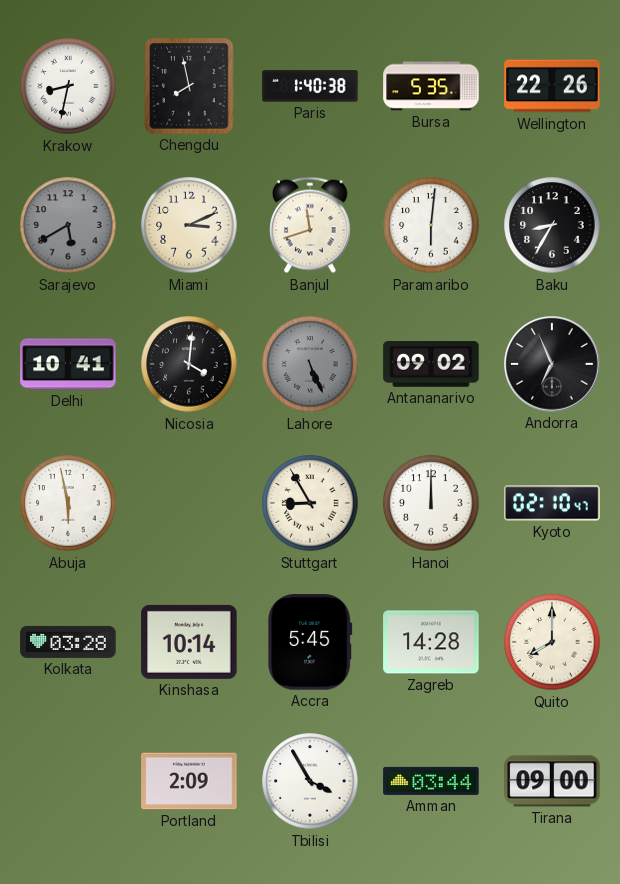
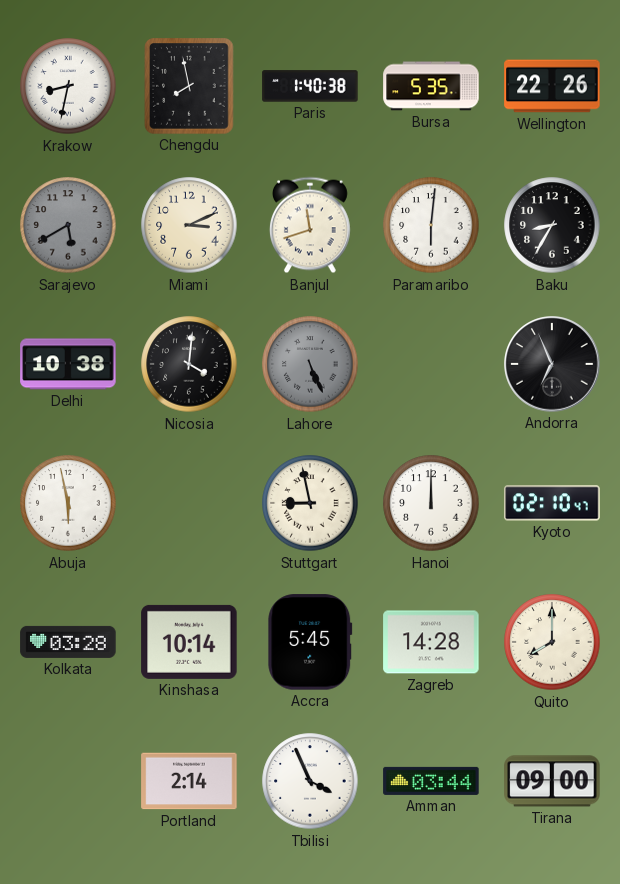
Delhi: 10:41 -> 10:38 (68, 364)
Antananarivo: 09:02 -> none (431, 364)
Stuttgart: 8:55 -> 8:58 (310, 503)
Portland: 2:09 -> 2:14 (189, 781)
Tbilisi: 3:55 -> 3:56 (310, 781)
